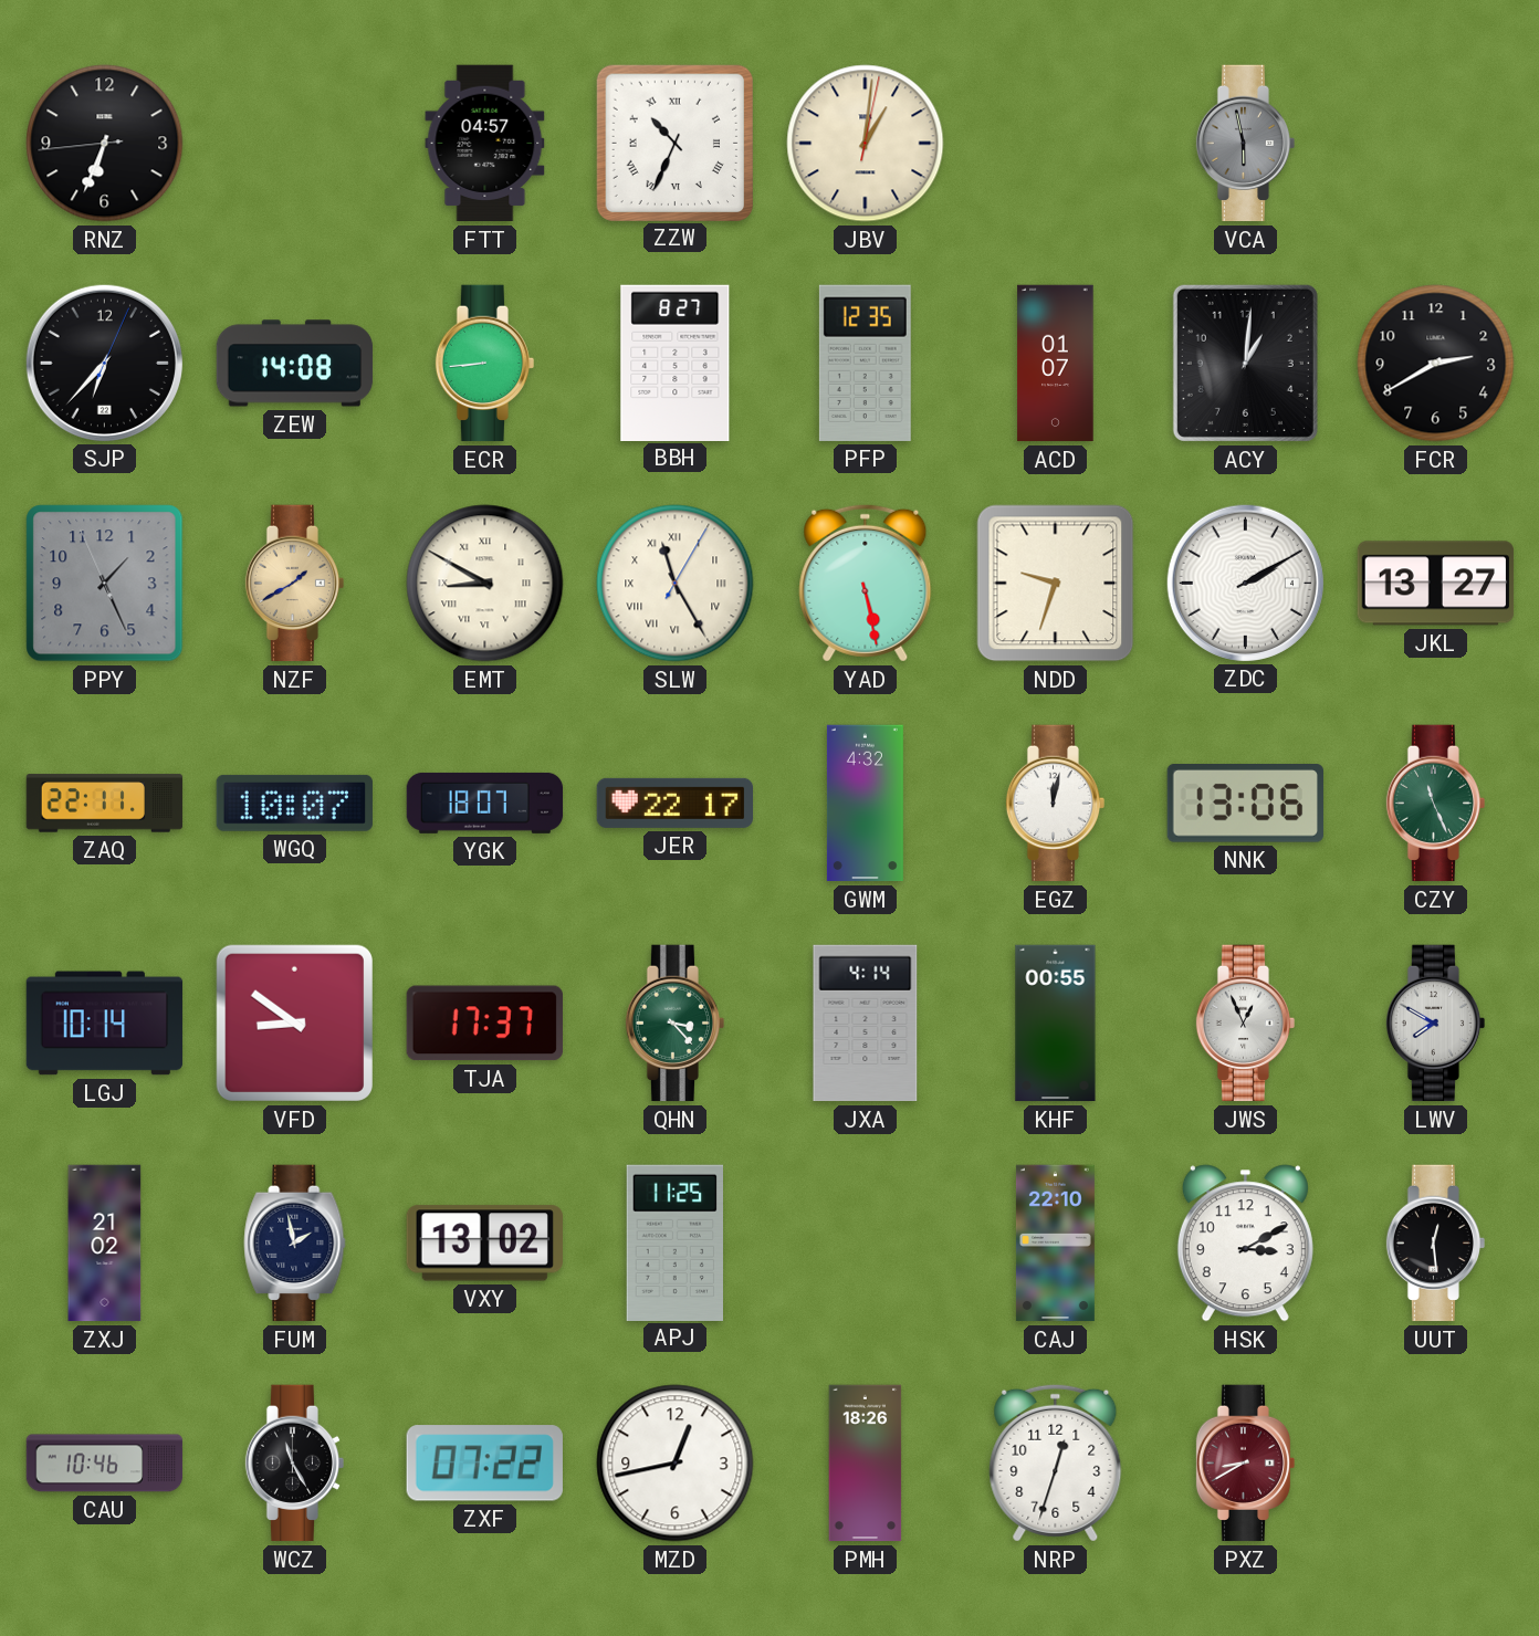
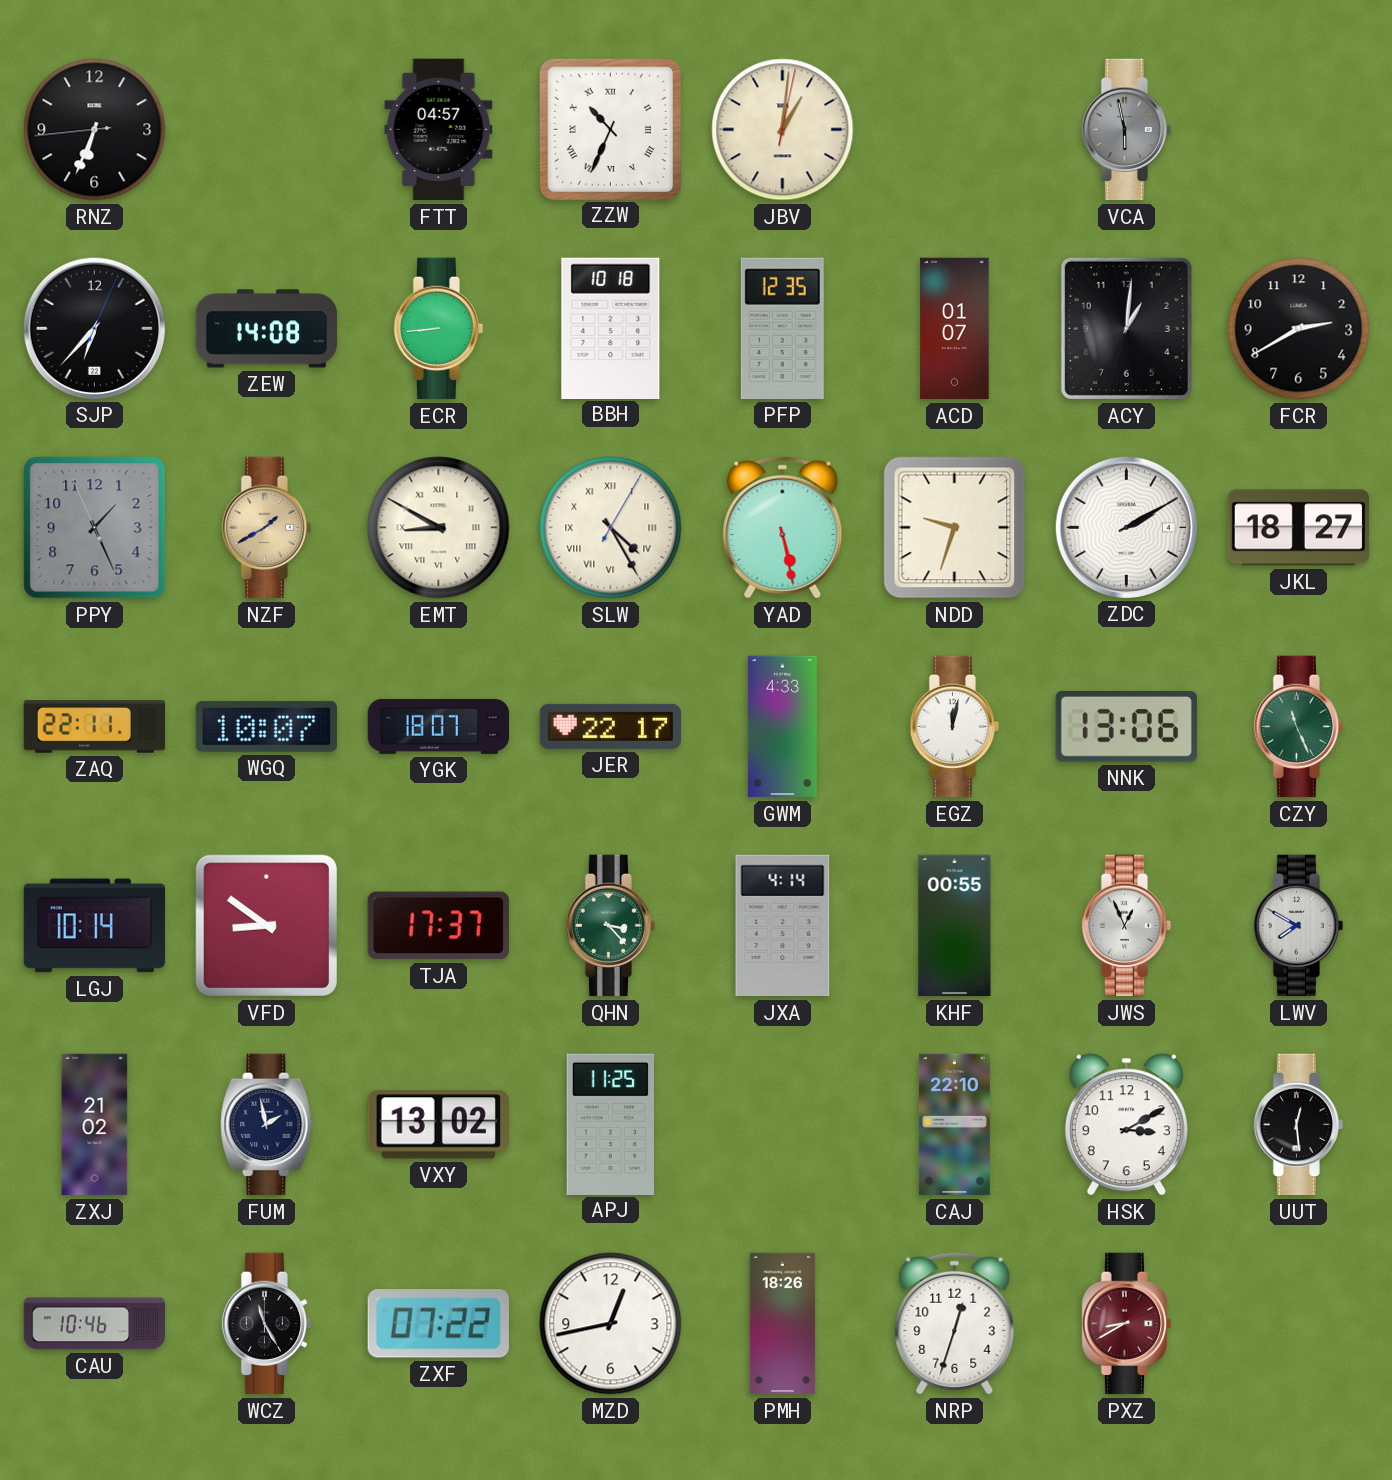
BBH: 8:27 -> 10:18 (611, 328)
SLW: 11:25 -> 4:25 (611, 528)
JKL: 13:27 -> 18:27 (1299, 528)
GWM: 4:32 -> 4:33 (782, 727)
